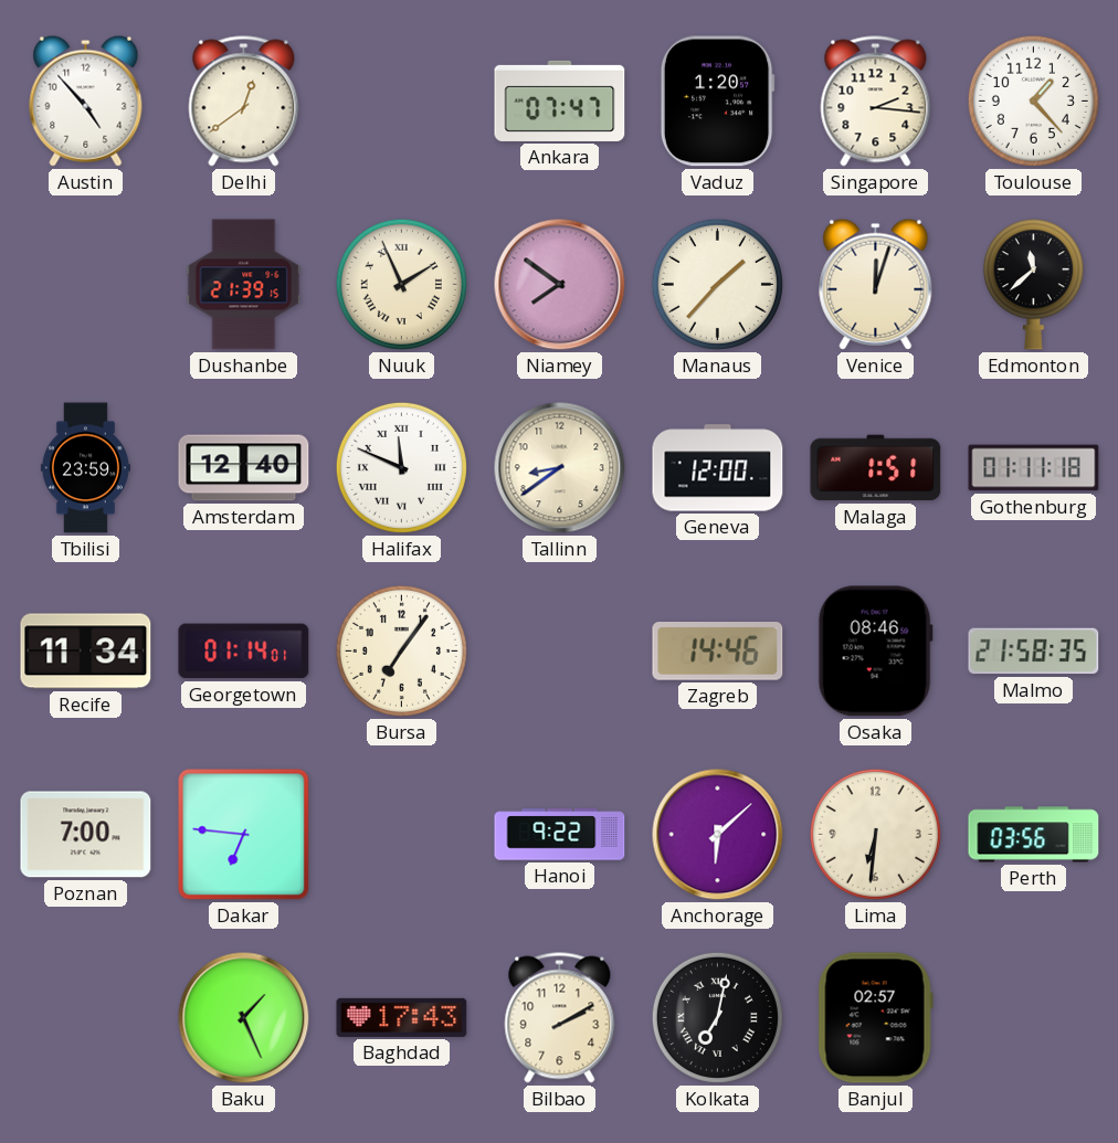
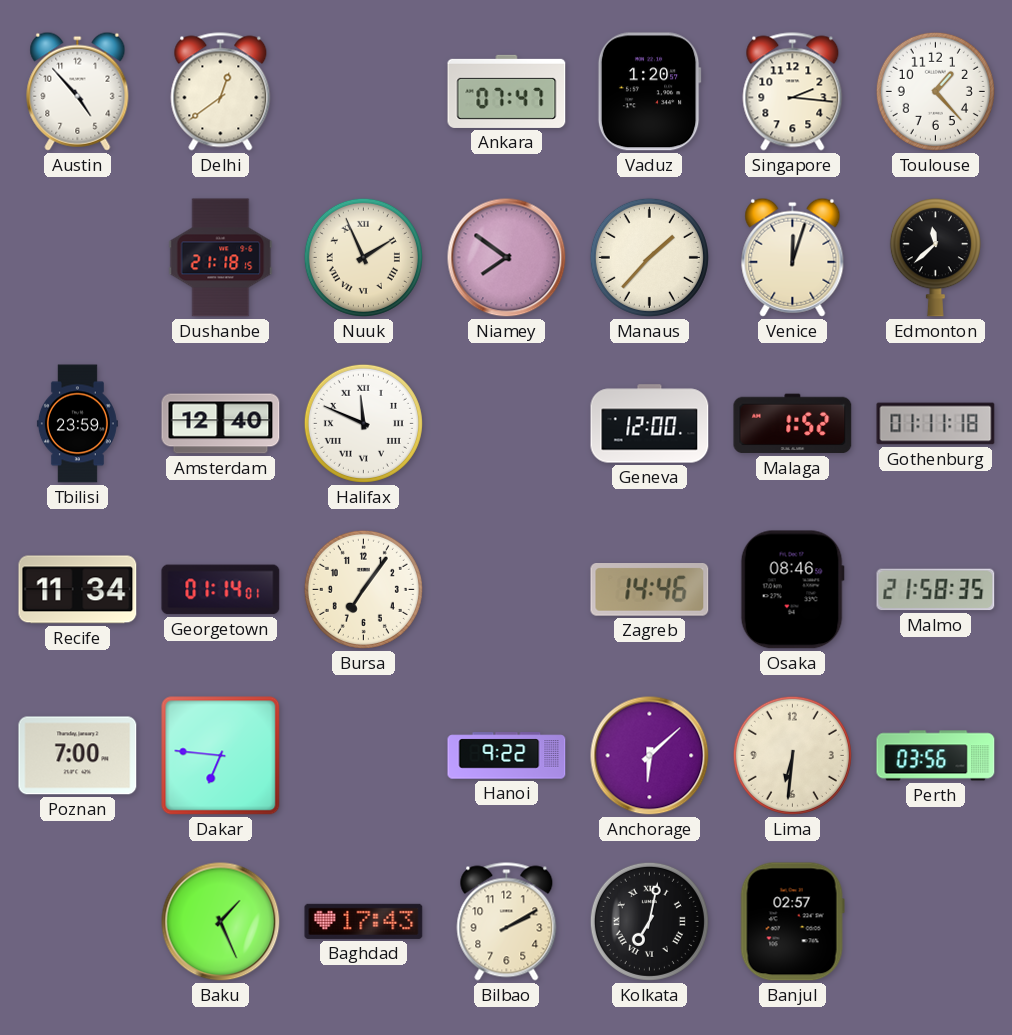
Dushanbe: 21:39 -> 21:18 (221, 258)
Tallinn: 8:39 -> none (560, 468)
Malaga: 1:51 -> 1:52 (793, 424)
